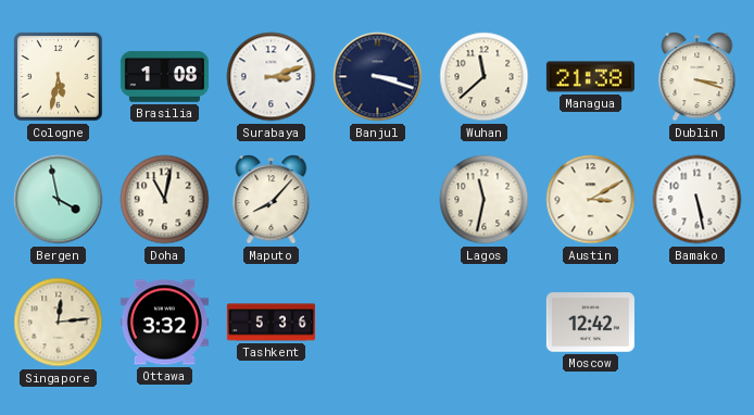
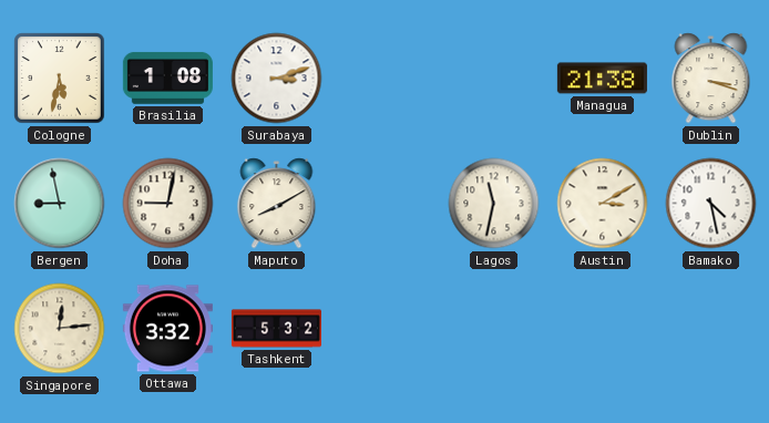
Banjul: 3:18 -> none (378, 77)
Wuhan: 11:38 -> none (485, 77)
Bergen: 3:58 -> 8:58 (60, 204)
Doha: 11:02 -> 9:02 (168, 204)
Maputo: 8:07 -> 8:10 (277, 204)
Bamako: 5:28 -> 4:28 (711, 204)
Tashkent: 5:36 -> 5:32 (276, 329)
Moscow: 12:42 -> none (590, 323)
